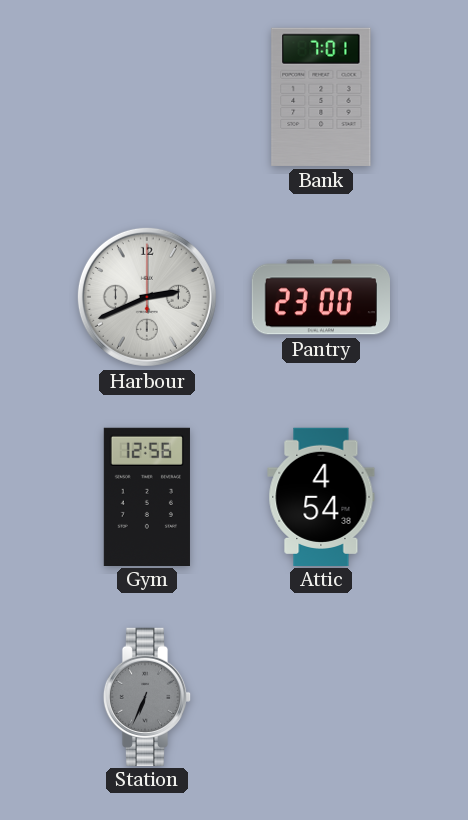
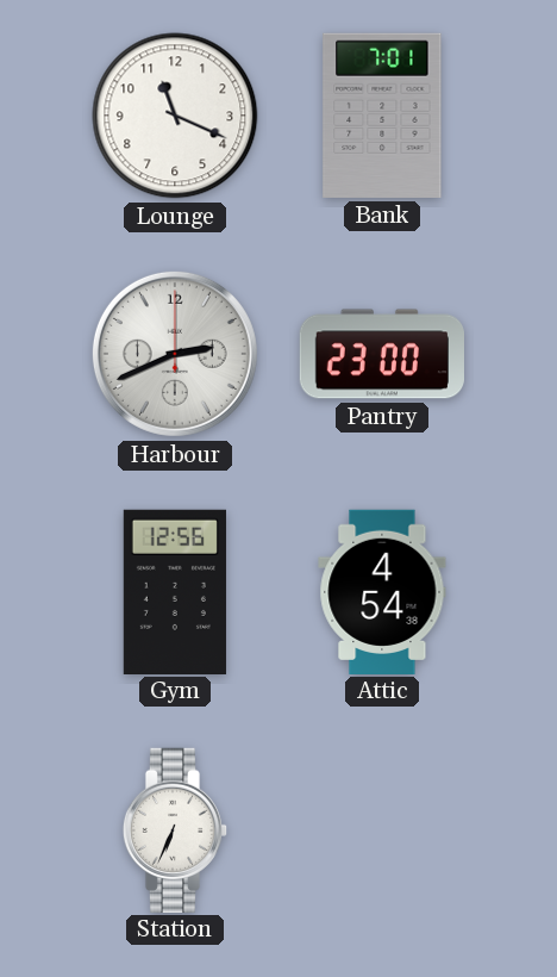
Lounge: none -> 11:19 (175, 116)
Station dial: grey -> white (175, 829)
